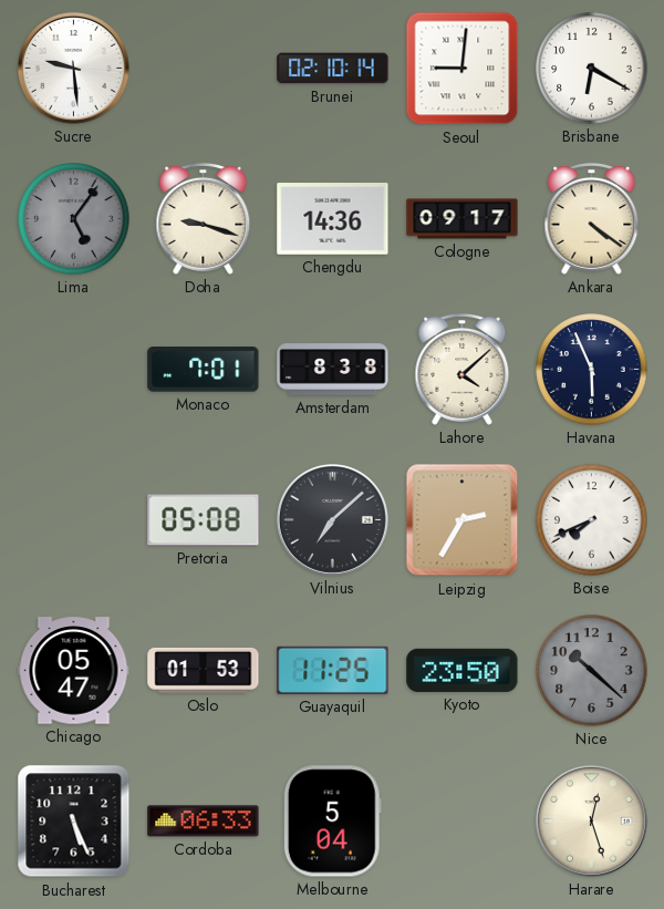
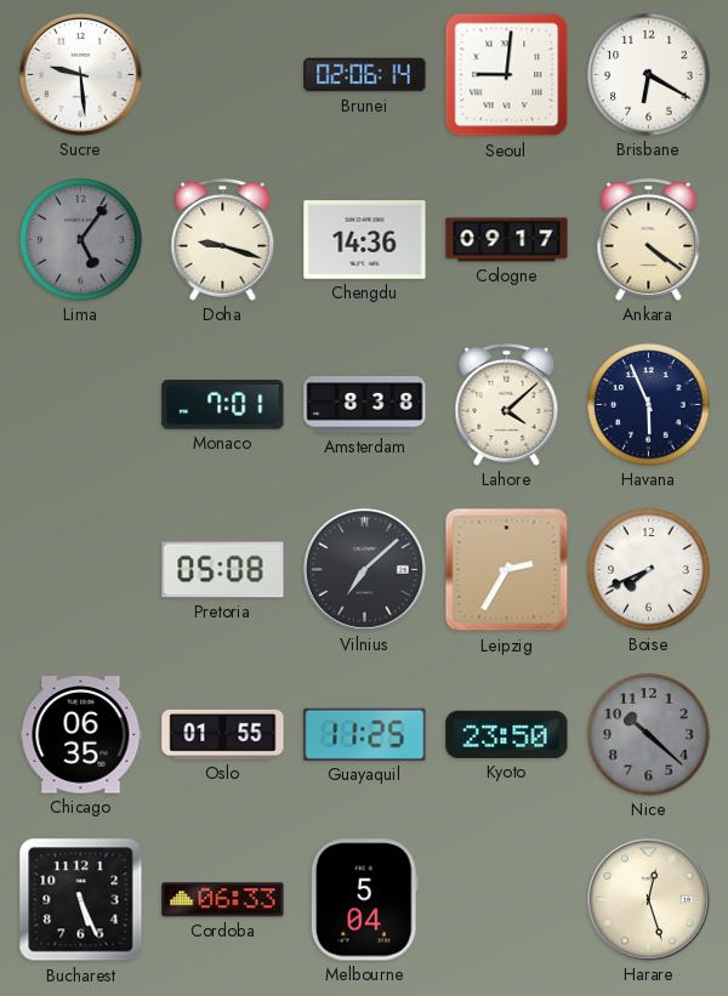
Brunei: 02:10 -> 02:06 (365, 75)
Chicago: 05:47 -> 06:35 (81, 735)
Oslo: 01:53 -> 01:55 (223, 734)
